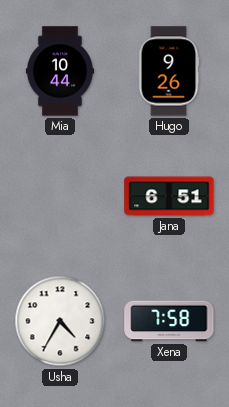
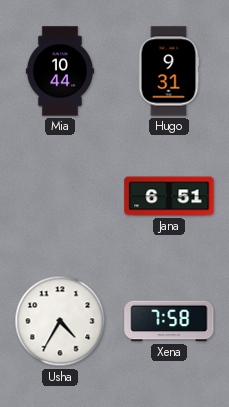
Hugo: 9:26 -> 9:31 (169, 71)
